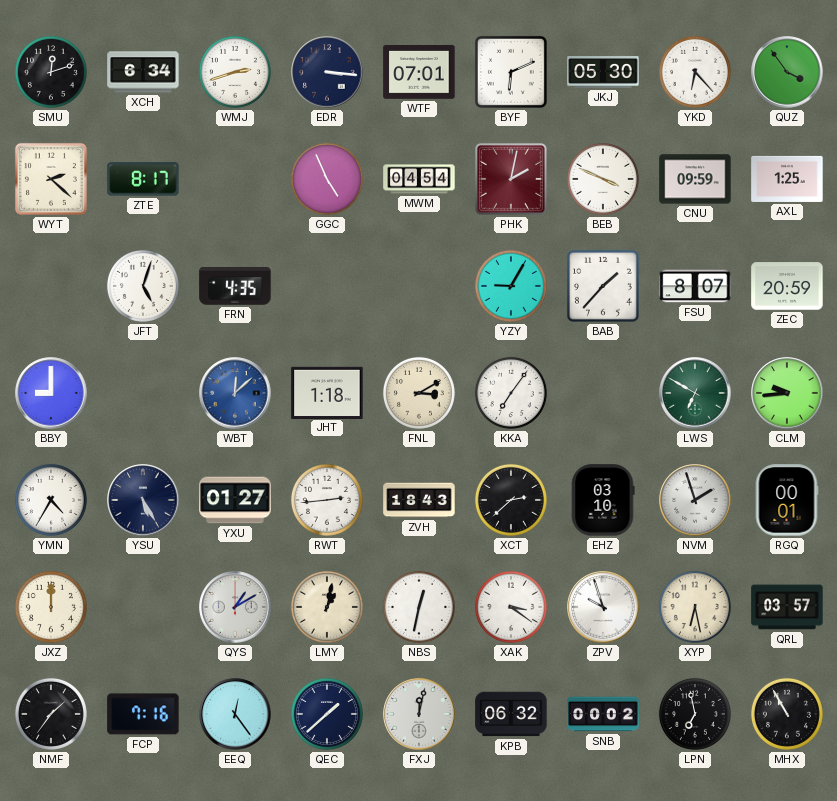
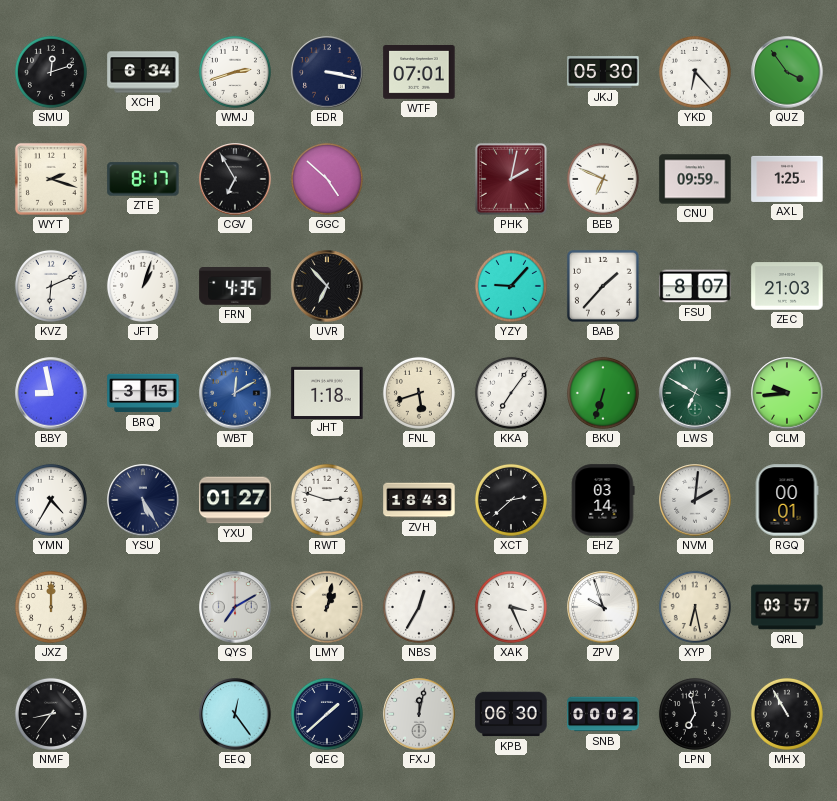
EDR: 3:16 -> 3:17 (327, 72)
BYF: 6:11 -> none (511, 72)
WYT: 2:22 -> 2:18 (51, 179)
CGV: none -> 6:55 (235, 179)
GGC: 4:56 -> 4:52 (327, 179)
MWM: 04:54 -> none (419, 179)
BEB: 3:49 -> 6:49 (603, 179)
KVZ: none -> 6:11 (51, 286)
JFT: 5:03 -> 1:03 (143, 286)
UVR: none -> 6:53 (327, 286)
YZY: 9:05 -> 9:07 (511, 286)
ZEC: 20:59 -> 21:03 (787, 286)
BBY: 9:00 -> 8:58 (51, 393)
BRQ: none -> 3:15 (143, 393)
WBT: 12:08 -> 12:10 (235, 393)
FNL: 3:10 -> 5:42 (419, 393)
BKU: none -> 6:33 (603, 393)
RWT: 2:44 -> 2:48 (327, 500)
EHZ: 03:10 -> 03:14 (603, 500)
NVM: 1:57 -> 2:01 (695, 500)
QYS: 1:10 -> 7:10 (235, 607)
NBS: 12:32 -> 12:35 (419, 607)
XAK: 3:21 -> 3:26 (511, 607)
NMF: 1:36 -> 8:36 (51, 714)
FCP: 7:16 -> none (143, 714)
KPB: 06:32 -> 06:30 (511, 714)
